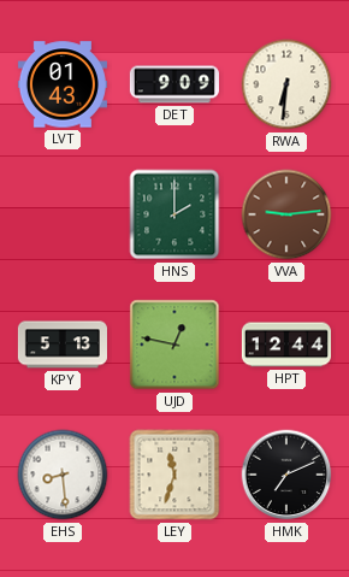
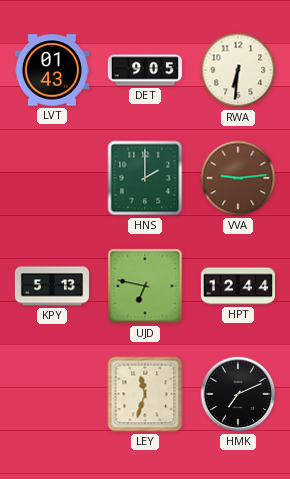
DET: 9:09 -> 9:05 (145, 70)
UJD: 12:47 -> 6:47 (145, 286)
EHS: 8:29 -> none (63, 475)
